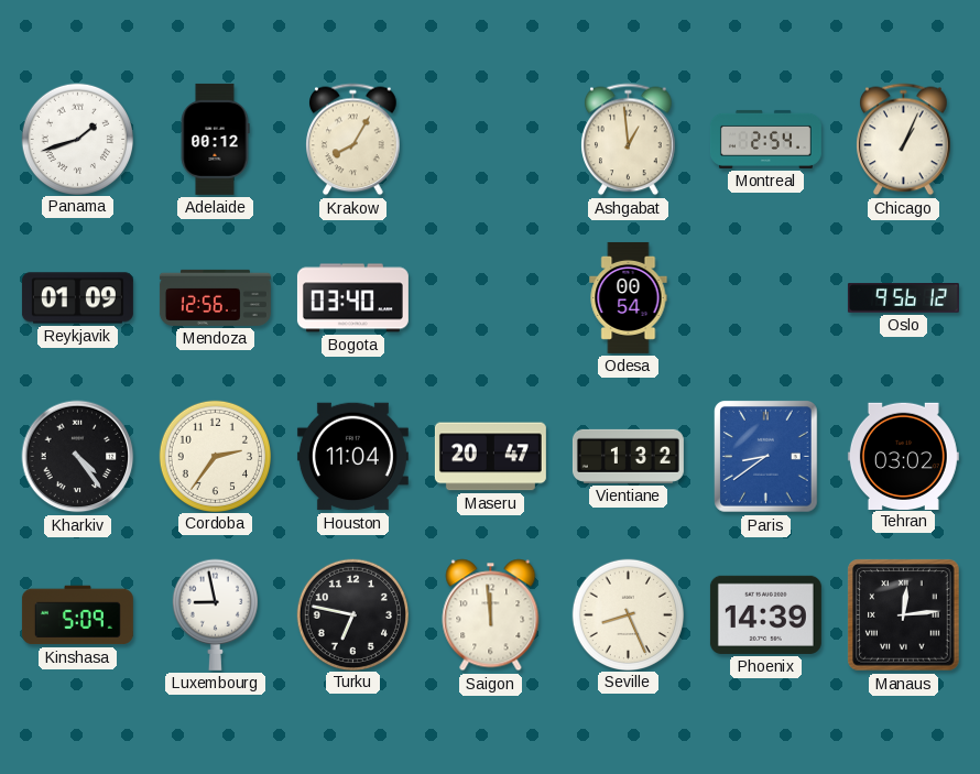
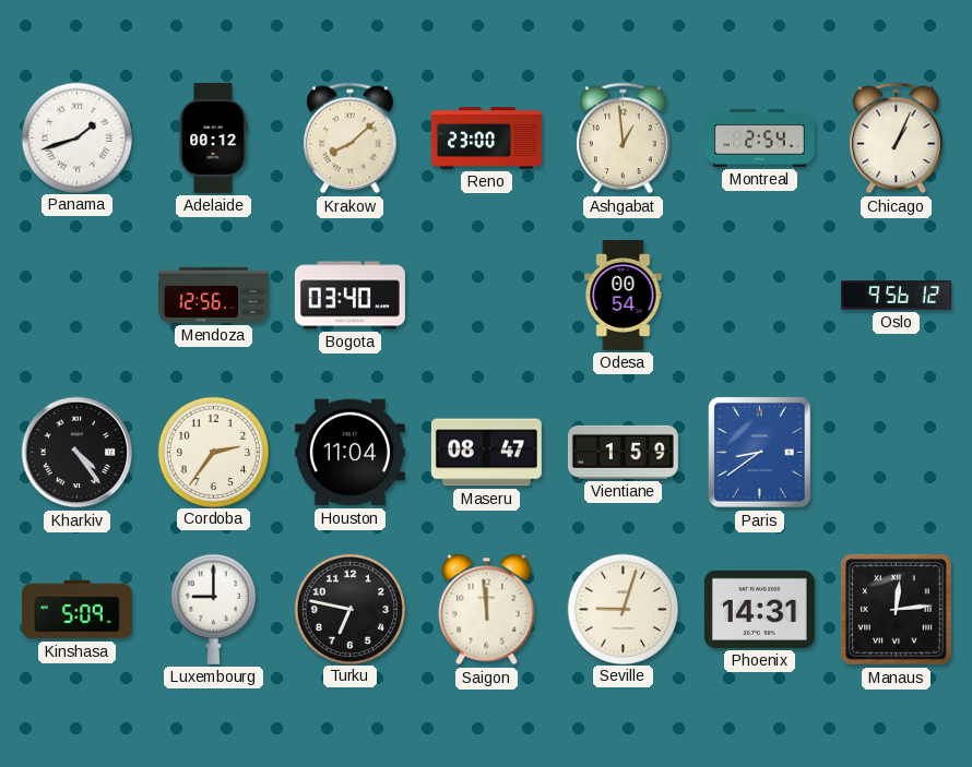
Krakow: 8:05 -> 8:08 (351, 139)
Reno: none -> 23:00 (486, 139)
Reykjavik: 01:09 -> none (77, 298)
Maseru: 20:47 -> 08:47 (486, 453)
Vientiane: 1:32 -> 1:59 (623, 452)
Tehran: 03:02 -> none (903, 456)
Luxembourg: 8:58 -> 9:00 (213, 609)
Seville: 8:26 -> 9:03 (623, 609)
Phoenix: 14:39 -> 14:31 (759, 609)
